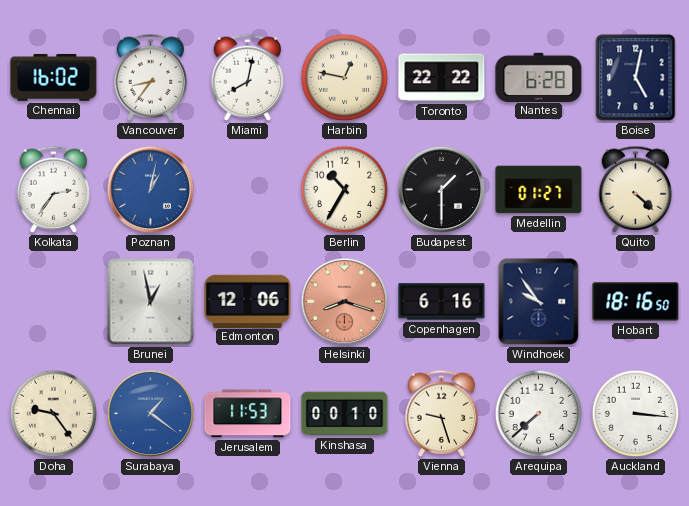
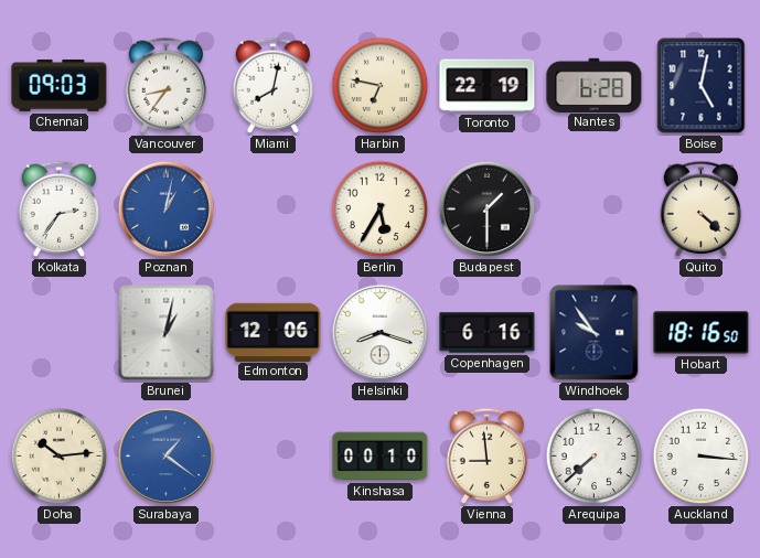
Chennai: 16:02 -> 09:03 (60, 85)
Harbin: 12:47 -> 6:47 (381, 86)
Toronto: 22:22 -> 22:19 (488, 86)
Berlin: 10:35 -> 5:35 (381, 210)
Medellin: 01:27 -> none (539, 190)
Brunei: 12:58 -> 1:02 (167, 333)
Helsinki dial: salmon -> white (381, 333)
Doha: 9:24 -> 10:14 (60, 457)
Jerusalem: 11:53 -> none (248, 414)
Vienna: 9:27 -> 8:59 (488, 455)
